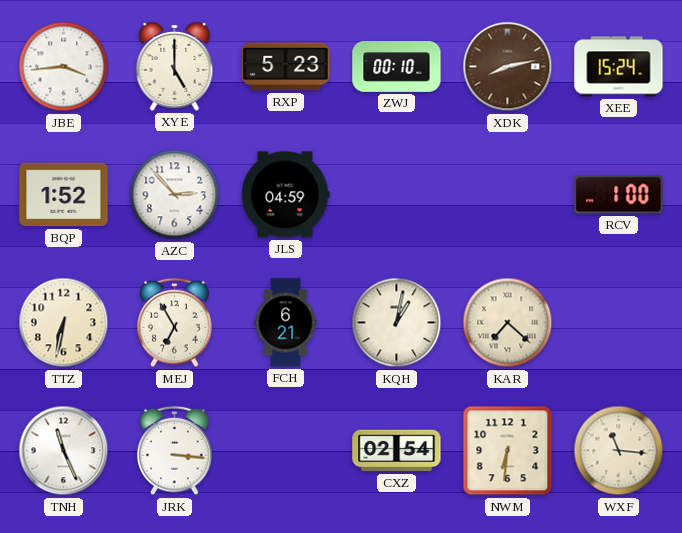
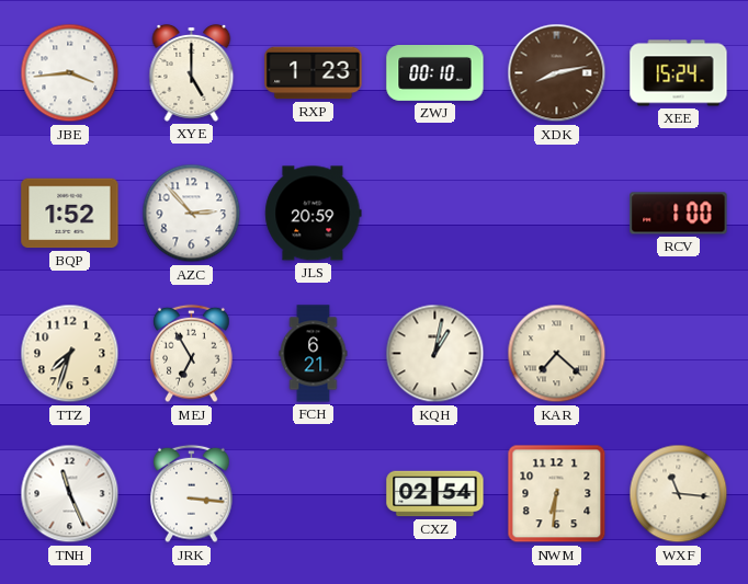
RXP: 5:23 -> 1:23 (314, 73)
JLS: 04:59 -> 20:59 (314, 214)
TTZ: 6:32 -> 7:33 (70, 354)
